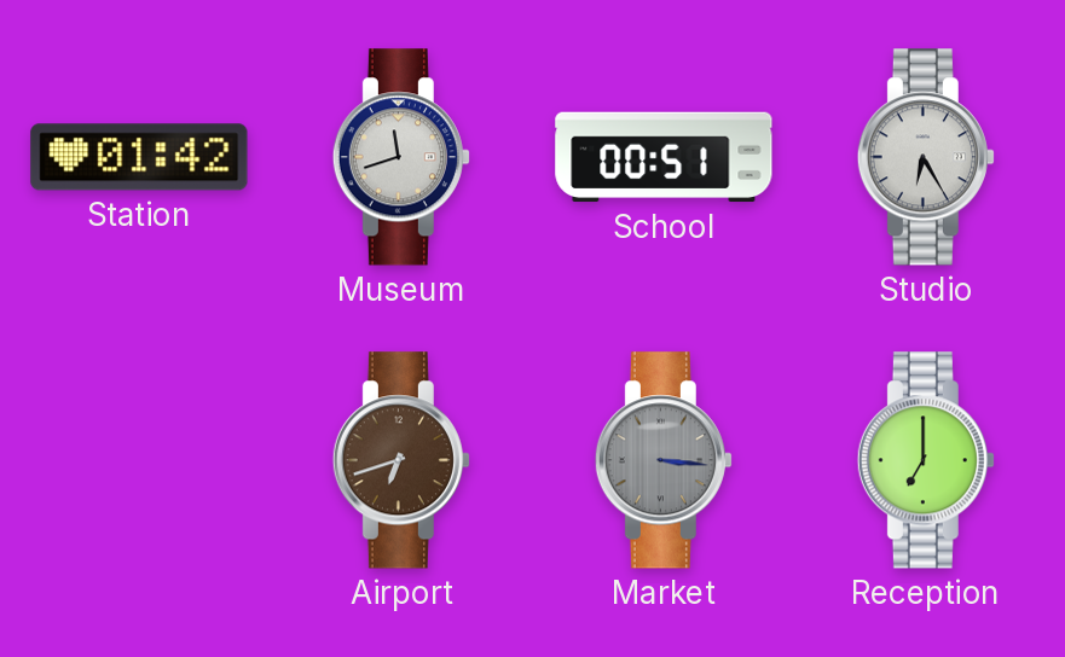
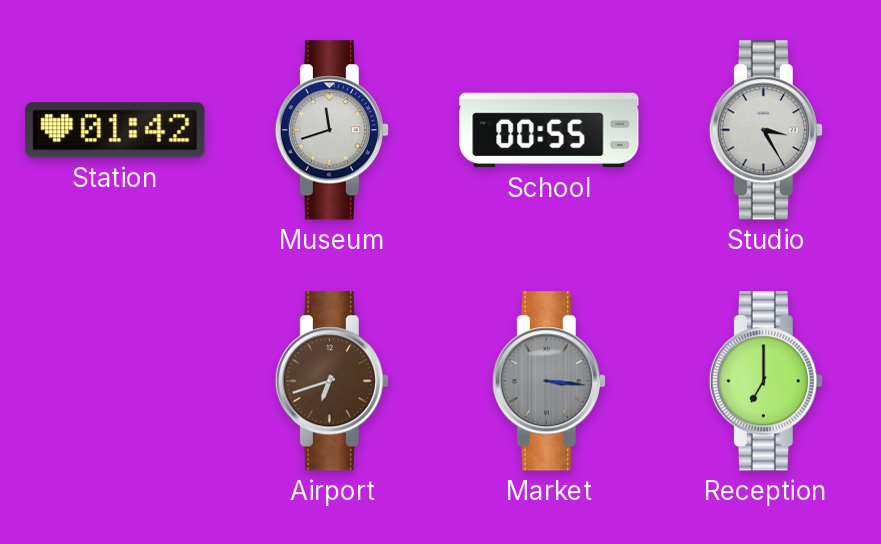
School: 00:51 -> 00:55 (549, 130)
Studio: 6:25 -> 3:25 (766, 130)
